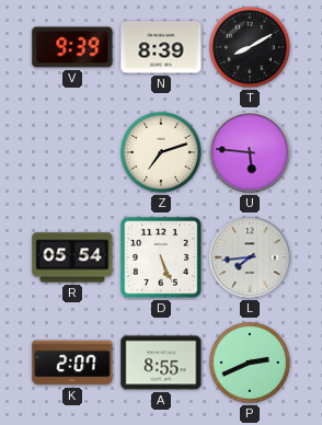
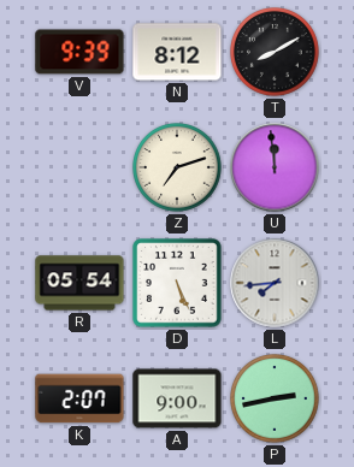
N: 8:39 -> 8:12 (177, 52)
U: 5:46 -> 11:59 (275, 167)
A: 8:55 -> 9:00 (177, 398)
P: 2:41 -> 2:43 (275, 398)
